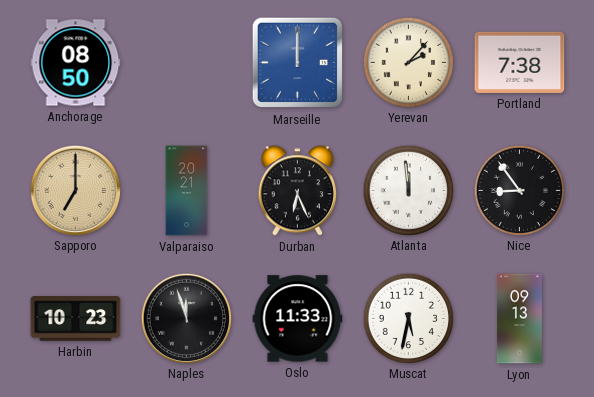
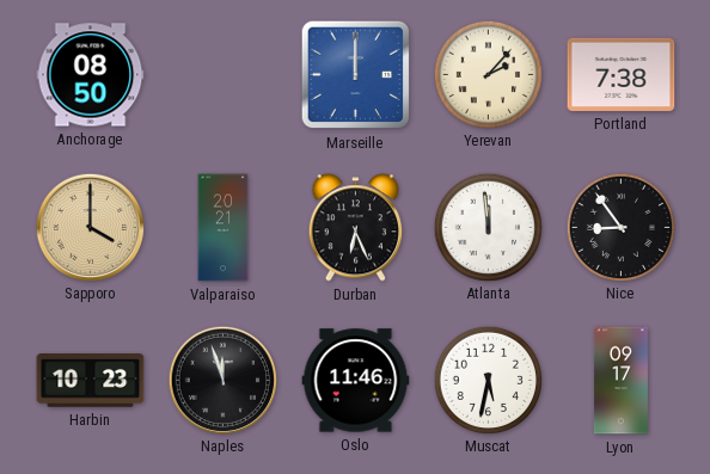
Sapporo: 7:00 -> 4:00 (90, 227)
Oslo: 11:33 -> 11:46 (356, 381)
Lyon: 09:13 -> 09:17 (620, 381)
